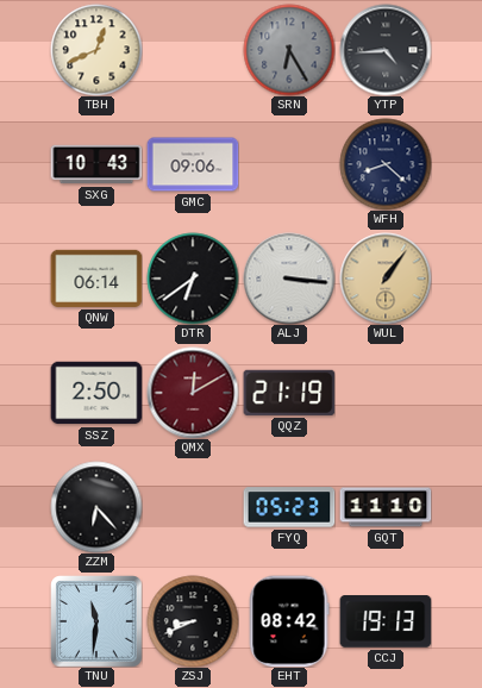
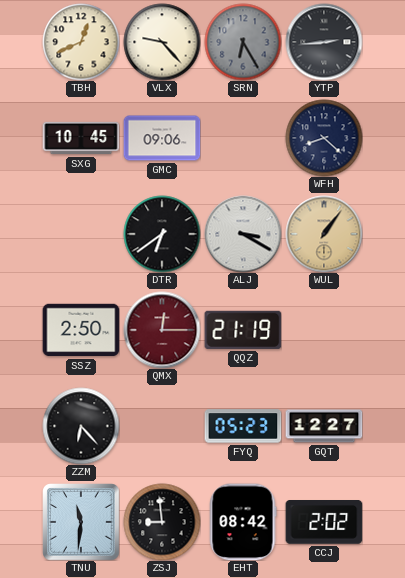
VLX: none -> 9:23 (162, 42)
YTP: 4:44 -> 2:44 (324, 42)
SXG: 10:43 -> 10:45 (81, 138)
QNW: 06:14 -> none (96, 279)
ALJ: 3:16 -> 3:20 (243, 234)
QMX: 12:10 -> 12:15 (162, 330)
GQT: 11:10 -> 12:27 (324, 426)
ZSJ: 8:41 -> 8:59 (162, 522)
CCJ: 19:13 -> 2:02 (324, 523)
